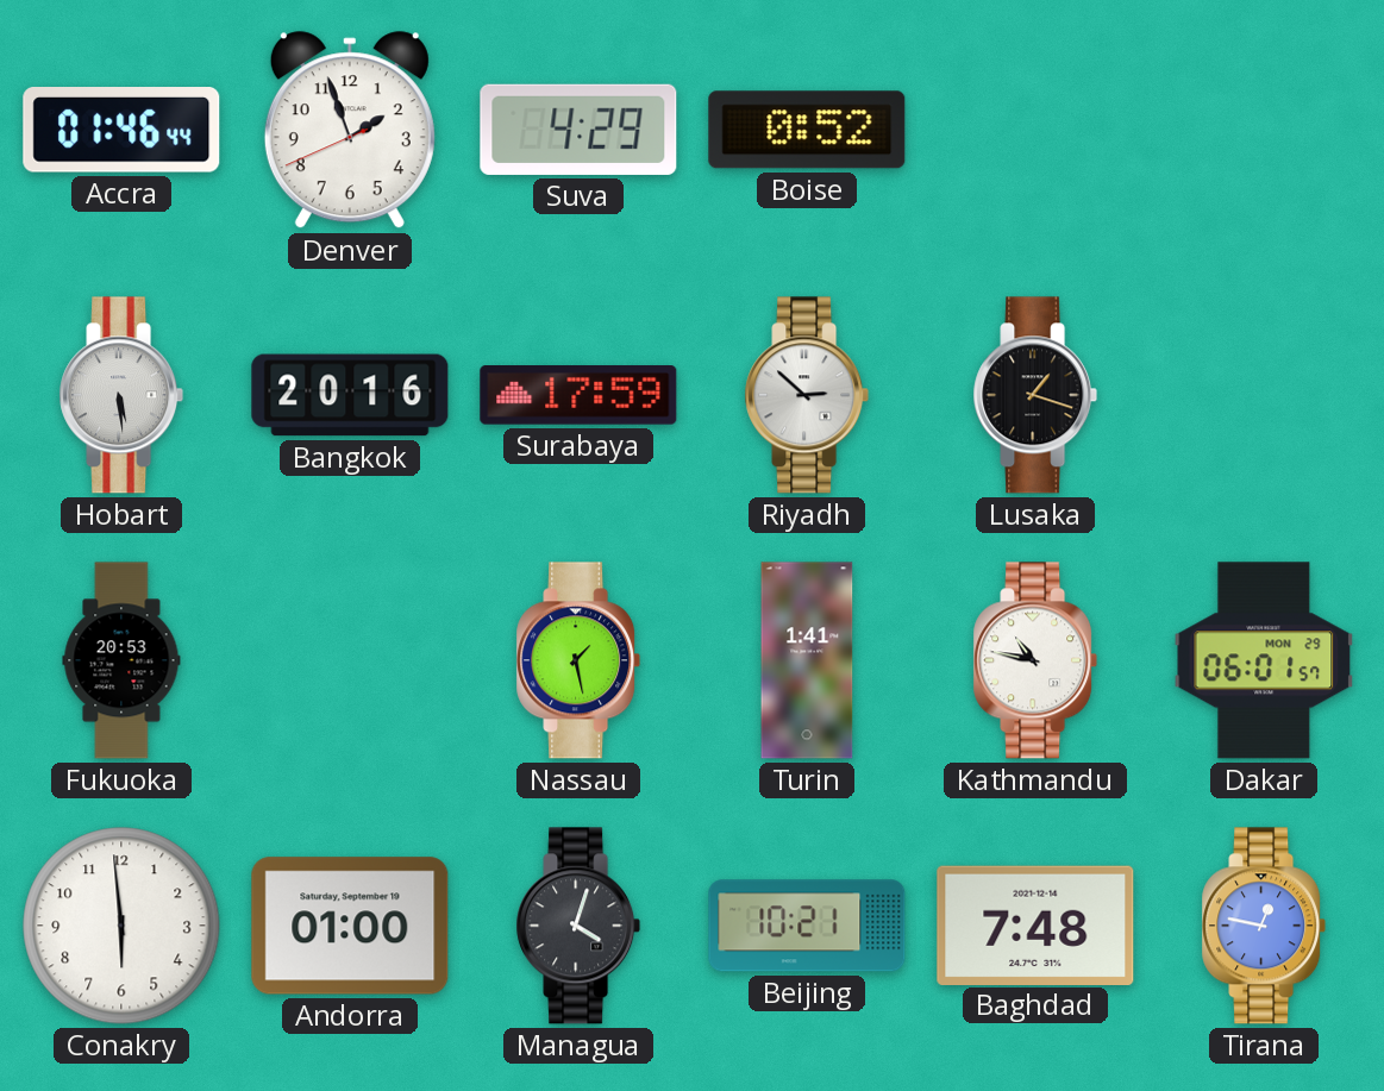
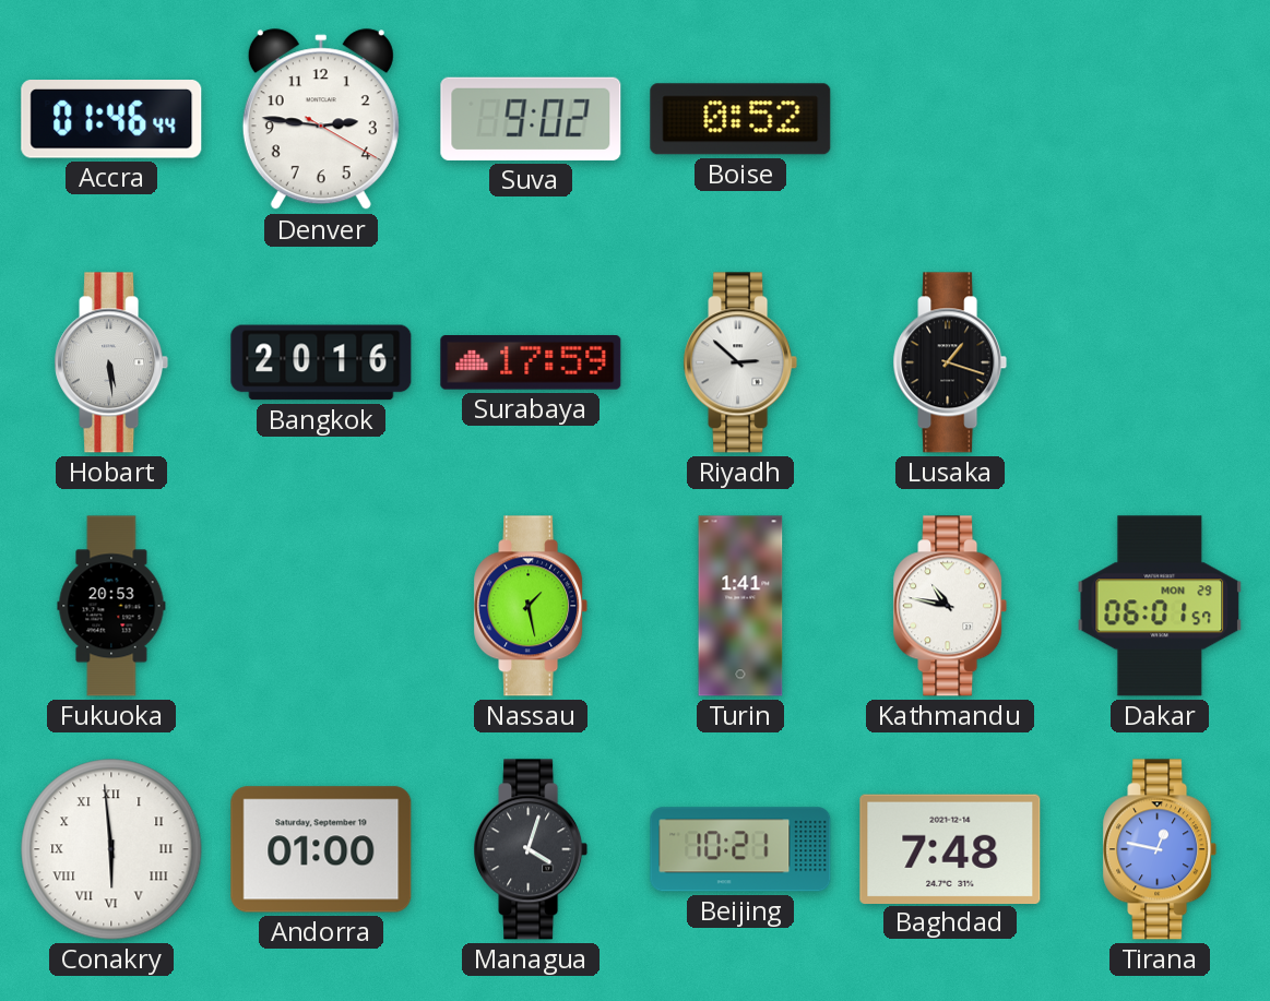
Denver: 1:56 -> 2:46 (321, 120)
Suva: 4:29 -> 9:02 (531, 119)
Conakry numerals: Arabic -> Roman (111, 849)
